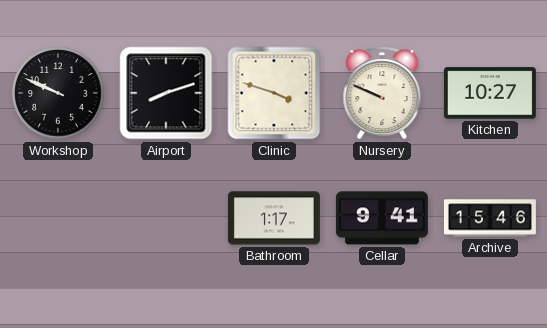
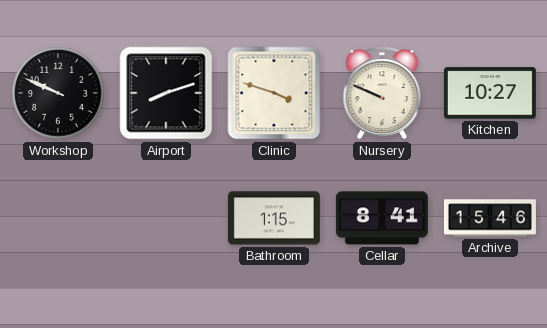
Bathroom: 1:17 -> 1:15 (274, 218)
Cellar: 9:41 -> 8:41 (382, 218)
